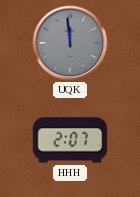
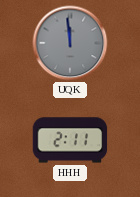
HHH: 2:07 -> 2:11 (70, 140)
